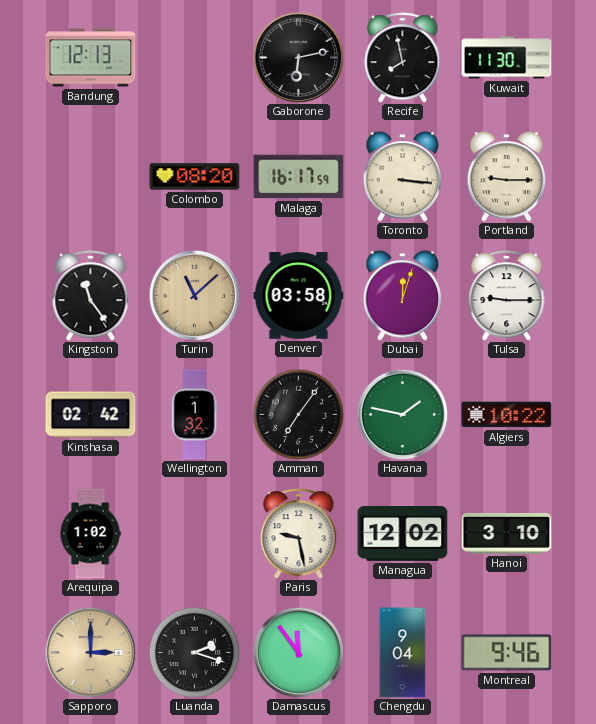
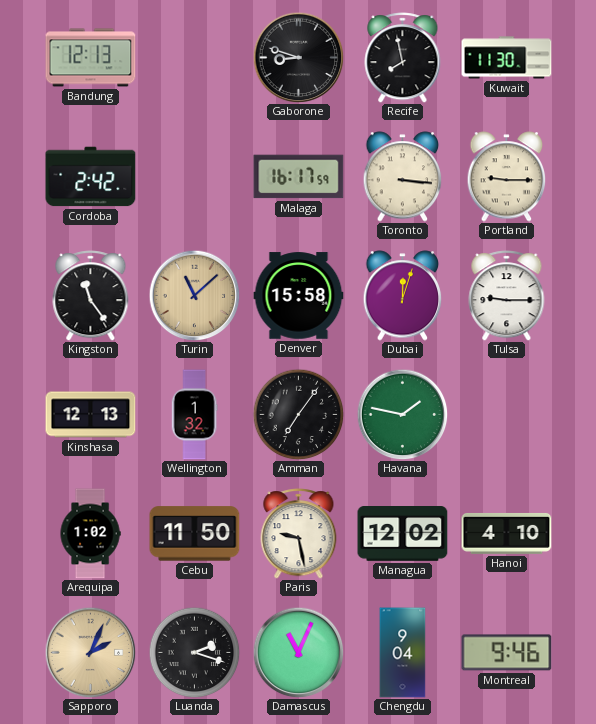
Gaborone: 6:13 -> 8:48 (298, 57)
Cordoba: none -> 2:42 (91, 177)
Colombo: 08:20 -> none (195, 177)
Denver: 03:58 -> 15:58 (299, 296)
Kinshasa: 02:42 -> 12:13 (91, 415)
Algiers: 10:22 -> none (507, 415)
Cebu: none -> 11:50 (195, 534)
Hanoi: 3:10 -> 4:10 (507, 533)
Sapporo: 3:00 -> 2:04 (90, 652)
Damascus: 11:54 -> 11:04 (298, 652)
